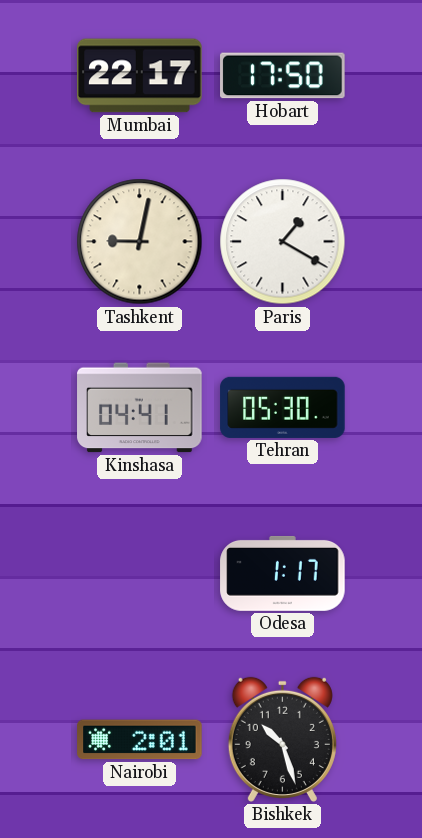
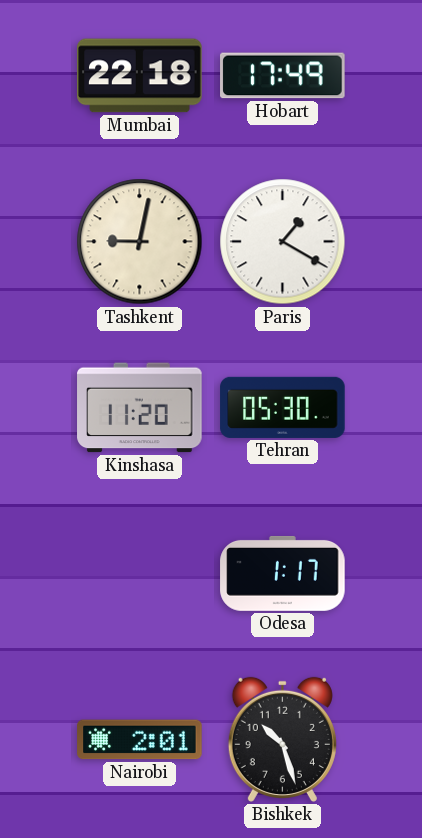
Mumbai: 22:17 -> 22:18 (140, 76)
Hobart: 17:50 -> 17:49 (283, 76)
Kinshasa: 04:41 -> 11:20 (140, 408)
